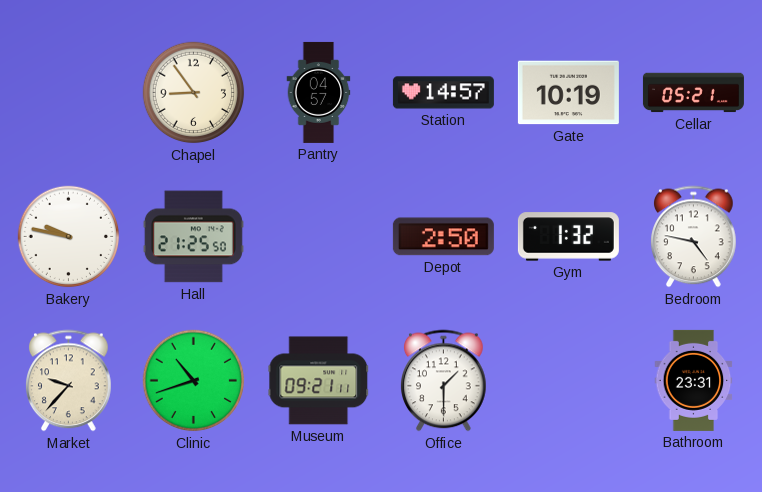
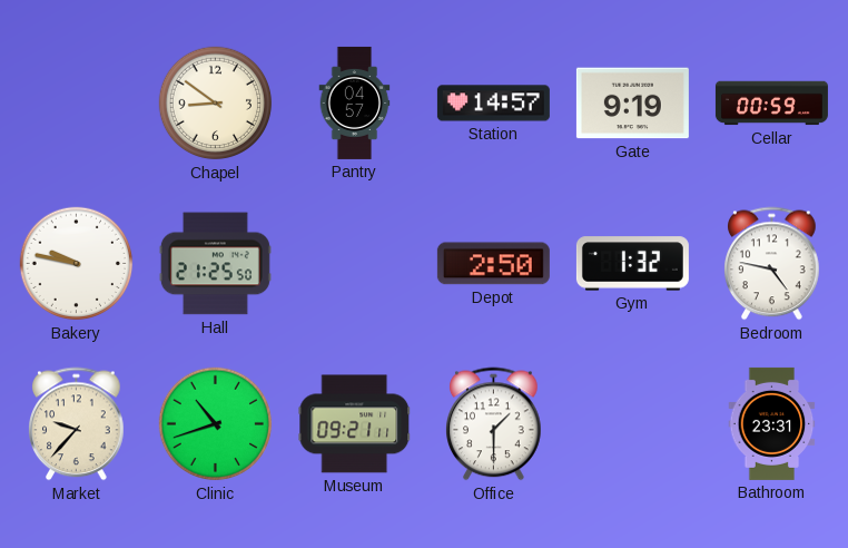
Chapel: 8:54 -> 8:51 (216, 104)
Gate: 10:19 -> 9:19 (632, 104)
Cellar: 05:21 -> 00:59 (771, 104)
